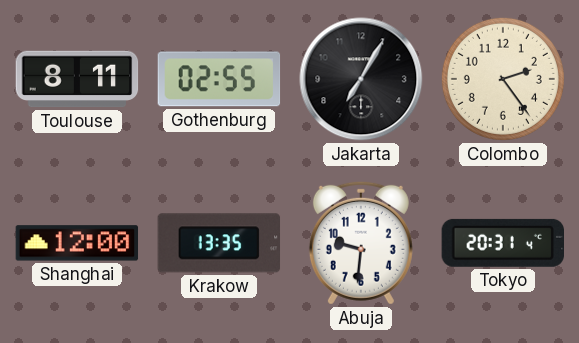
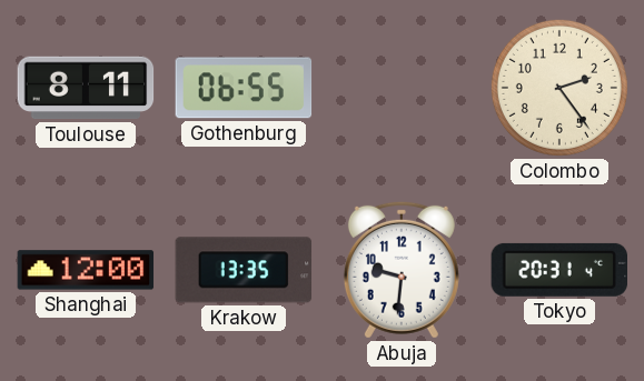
Gothenburg: 02:55 -> 06:55 (244, 88)
Jakarta: 7:05 -> none (361, 79)
